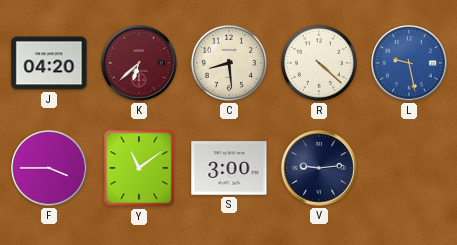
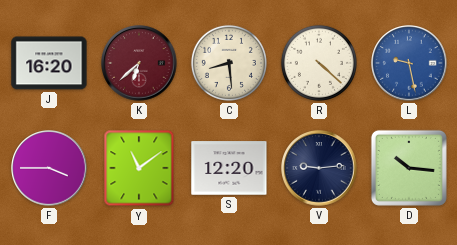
J: 04:20 -> 16:20 (49, 63)
S: 3:00 -> 12:20 (229, 168)
D: none -> 10:16 (409, 168)
